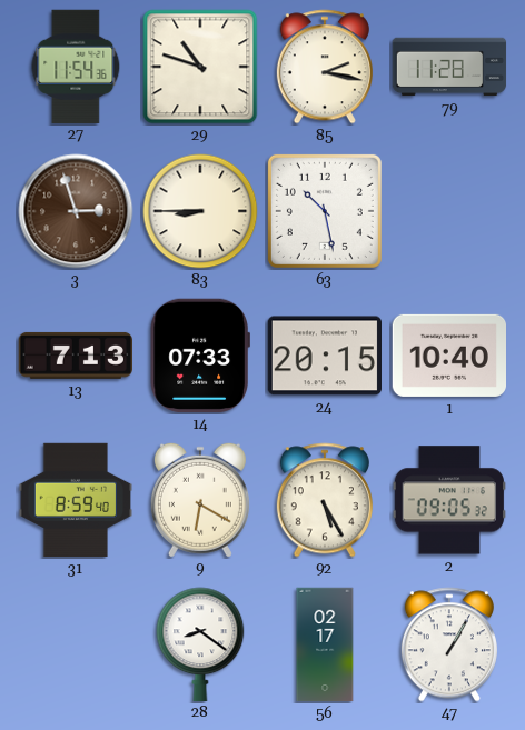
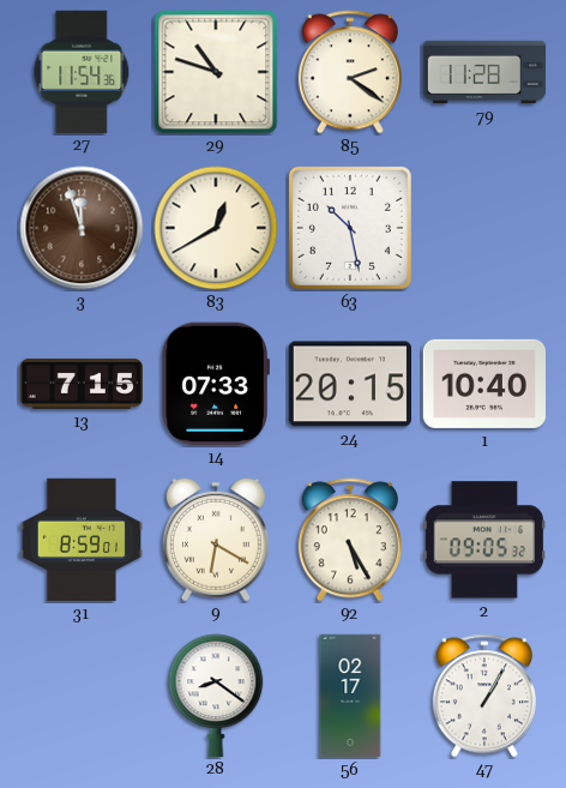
85: 2:17 -> 2:21 (350, 72)
3: 2:57 -> 11:57 (82, 228)
83: 8:45 -> 12:40 (216, 228)
13: 7:13 -> 7:15 (80, 384)
31: 8:59:40 -> 8:59:01 (82, 540)
